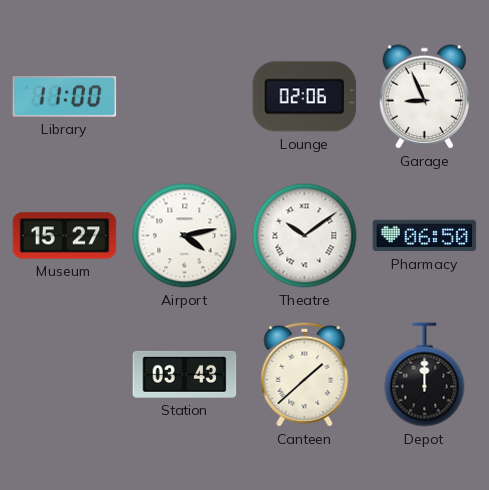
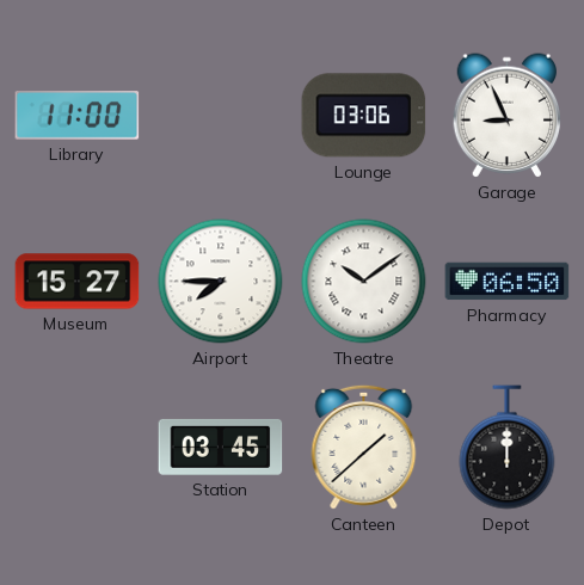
Lounge: 02:06 -> 03:06 (364, 116)
Airport: 4:13 -> 7:45 (221, 282)
Station: 03:43 -> 03:45 (221, 447)
